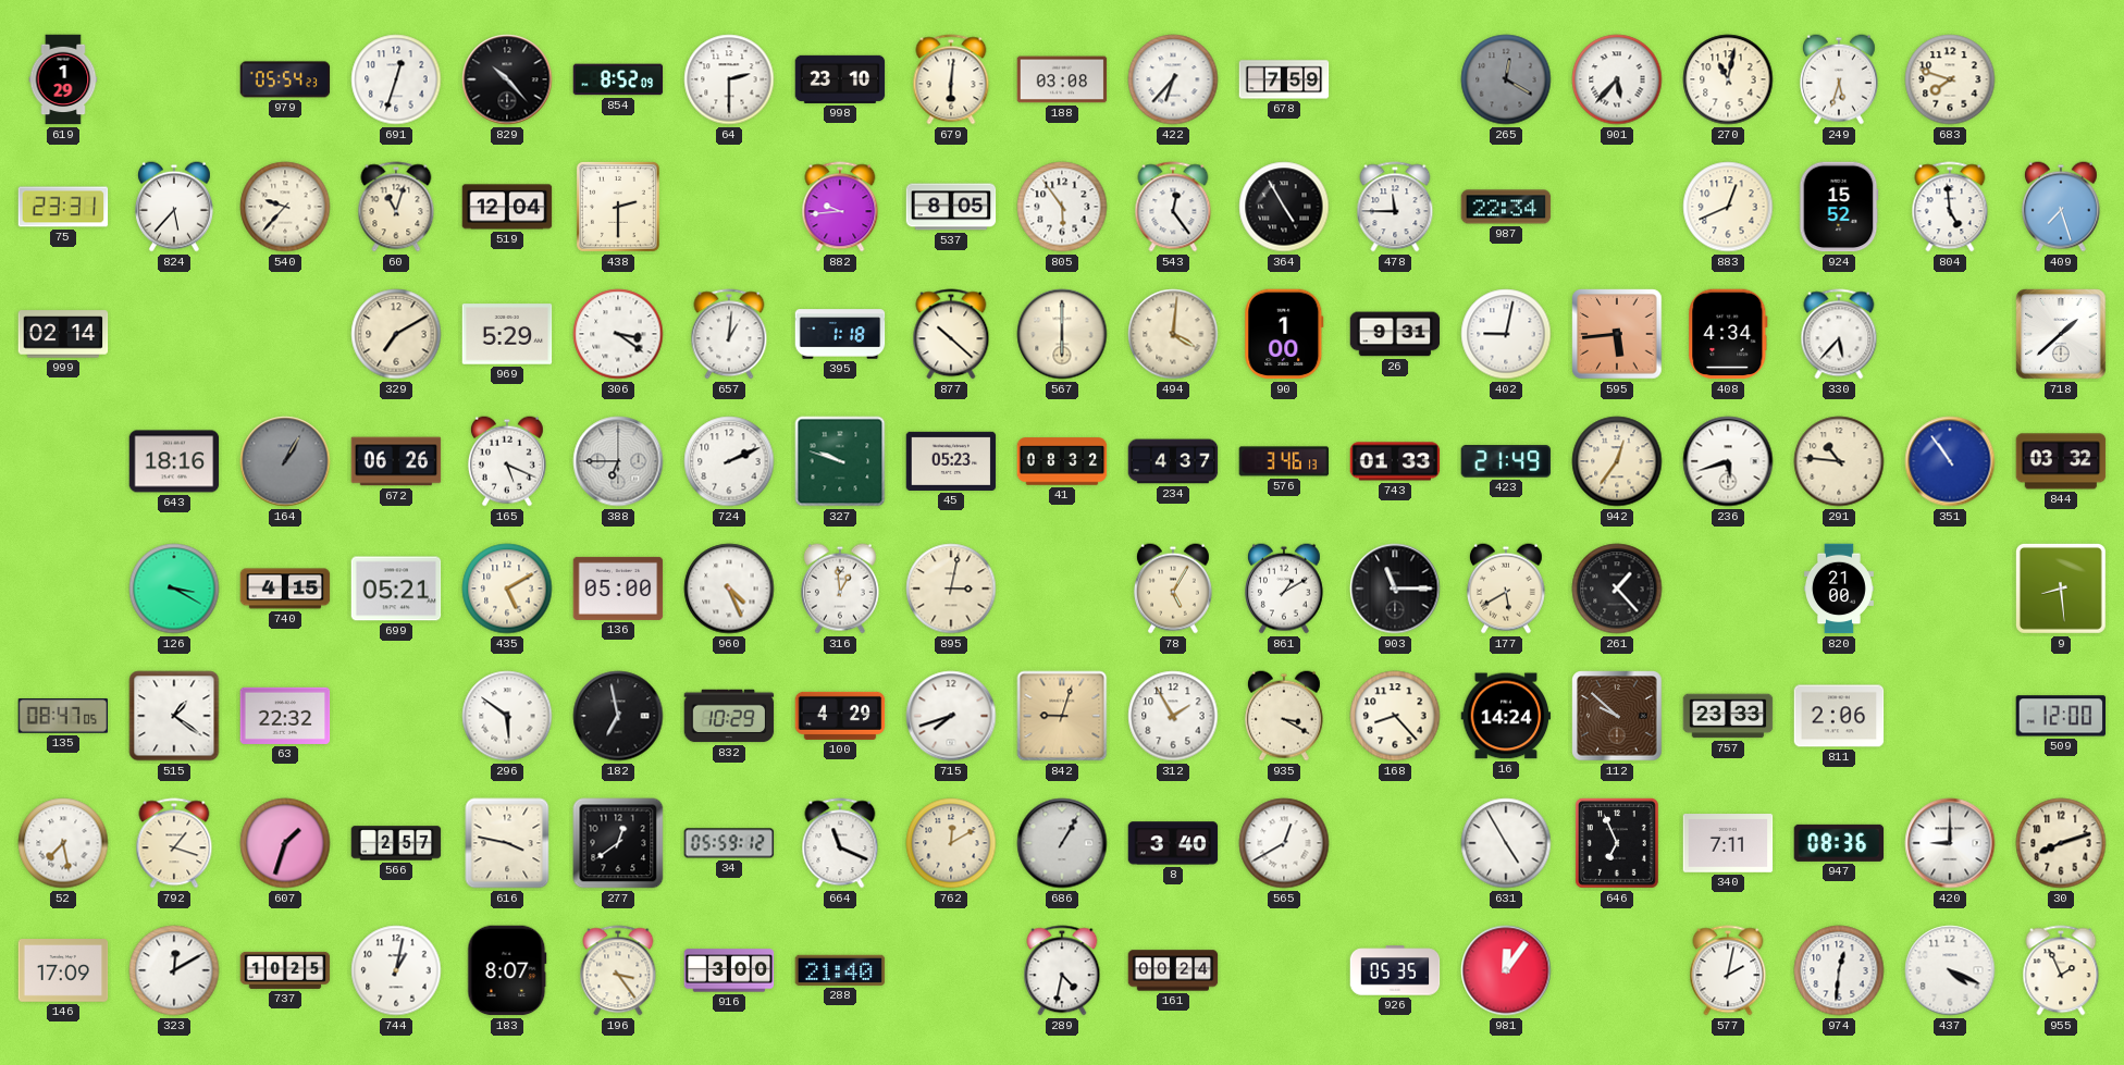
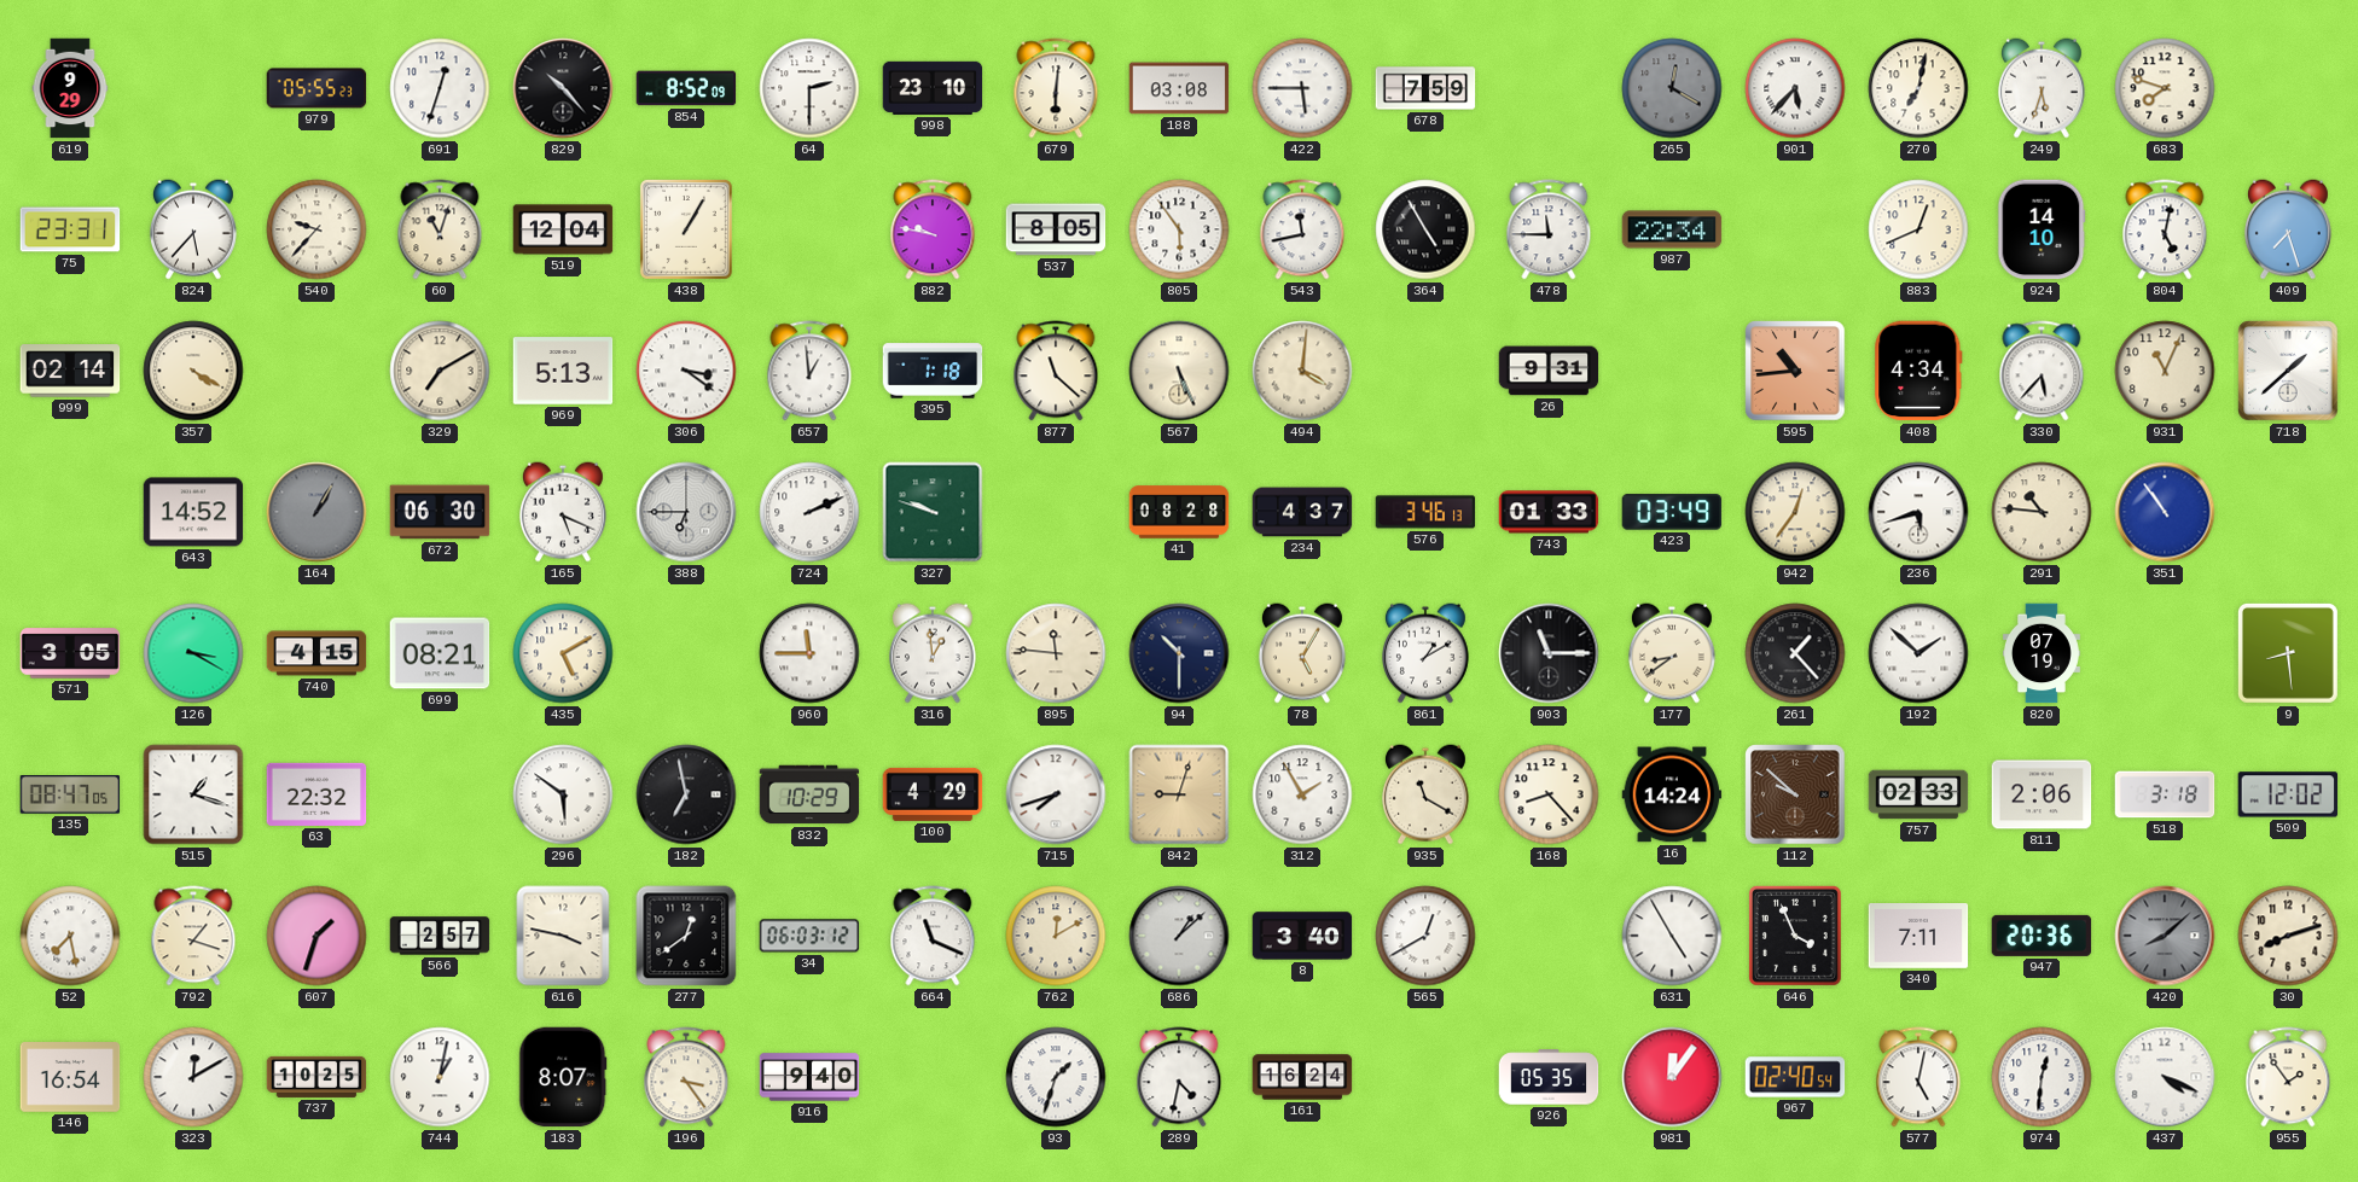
619: 1:29 -> 9:29 (70, 88)
979: 05:54 -> 05:55 (316, 88)
422: 6:37 -> 5:45 (1302, 88)
270: 11:02 -> 7:02 (1918, 88)
438: 2:30 -> 1:05 (686, 229)
882: 9:44 -> 9:47 (933, 229)
543: 12:24 -> 11:43 (1302, 229)
924: 15:52 -> 14:10 (2042, 229)
804: 4:59 -> 5:02 (2165, 229)
357: none -> 4:20 (193, 371)
969: 5:29 -> 5:13 (563, 371)
657: 1:01 -> 12:59 (809, 371)
877: 10:22 -> 11:22 (1056, 371)
567: 6:00 -> 5:26 (1179, 371)
90: 1:00 -> none (1284, 334)
402: 9:02 -> none (1506, 334)
595: 5:44 -> 10:44 (1795, 371)
931: none -> 11:04 (2165, 371)
643: 18:16 -> 14:52 (193, 512)
672: 06:26 -> 06:30 (440, 512)
45: 05:23 -> none (951, 461)
41: 08:32 -> 08:28 (1179, 512)
423: 21:49 -> 03:49 (1672, 512)
844: 03:32 -> none (2061, 461)
571: none -> 3:05 (70, 653)
699: 05:21 -> 08:21 (440, 653)
136: 05:00 -> none (618, 589)
960: 4:26 -> 11:45 (809, 653)
895: 3:02 -> 11:46 (1056, 653)
94: none -> 10:30 (1179, 653)
177: 5:40 -> 8:39 (1672, 653)
192: none -> 1:52 (1918, 653)
820: 21:00 -> 07:19 (2042, 653)
515: 1:21 -> 1:18 (193, 794)
935: 3:20 -> 11:20 (1425, 794)
757: 23:33 -> 02:33 (1918, 794)
518: none -> 3:18 (2165, 794)
509: 12:00 -> 12:02 (2288, 794)
34: 05:59 -> 06:03 (809, 936)
686: 1:05 -> 1:08 (1179, 936)
646: 6:56 -> 3:56 (1795, 936)
947: 08:36 -> 20:36 (2042, 936)
420: 9:00 -> 8:08 (2165, 936)
420 dial: white -> grey (2165, 936)
146: 17:09 -> 16:54 (70, 1077)
916: 3:00 -> 9:40 (809, 1077)
288: 21:40 -> none (840, 970)
93: none -> 1:33 (1056, 1077)
161: 00:24 -> 16:24 (1302, 1077)
967: none -> 02:40 (1795, 1077)
577: 2:02 -> 5:02 (1918, 1077)
955: 1:56 -> 1:54 (2288, 1077)
